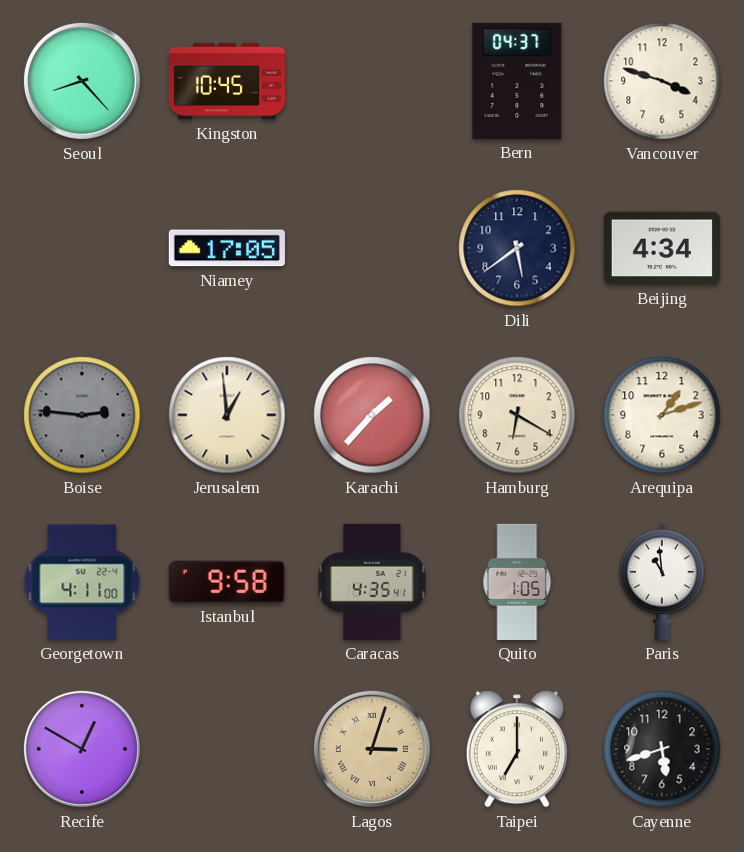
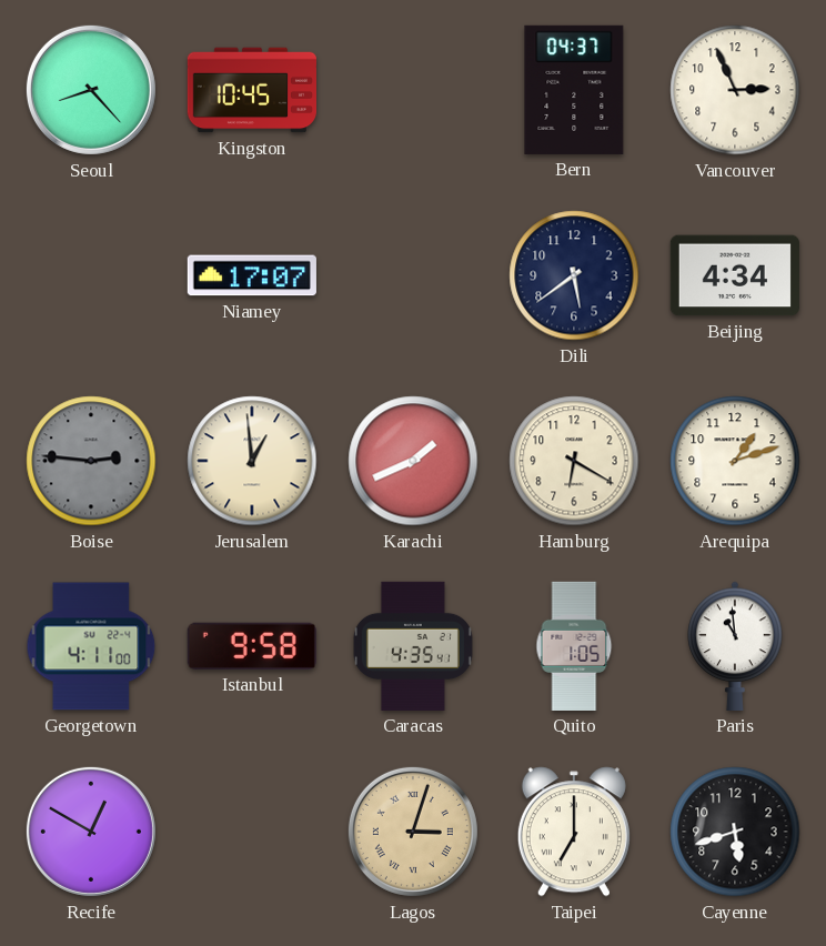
Vancouver: 3:48 -> 2:56 (735, 90)
Niamey: 17:05 -> 17:07 (252, 275)
Karachi: 1:37 -> 1:41 (413, 461)
